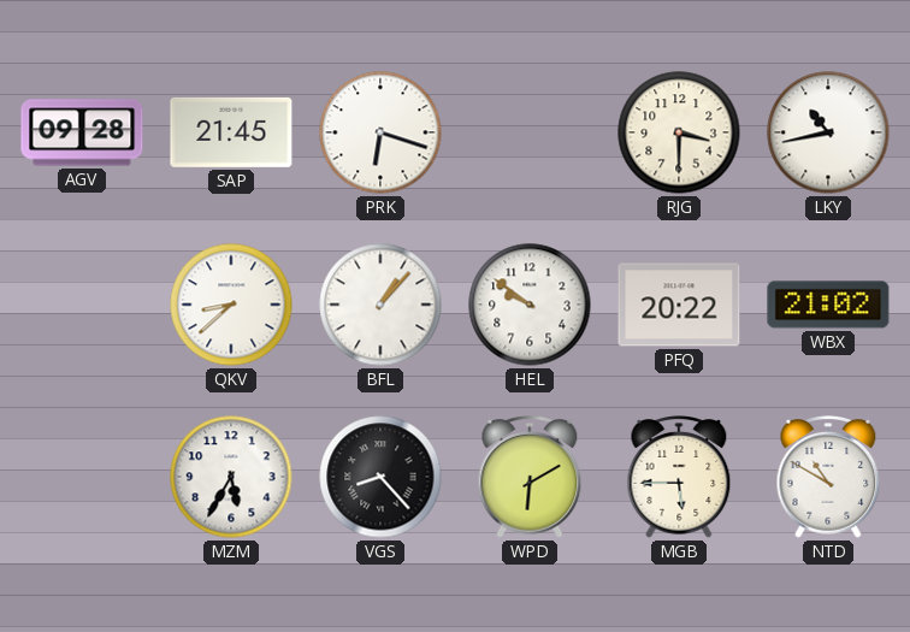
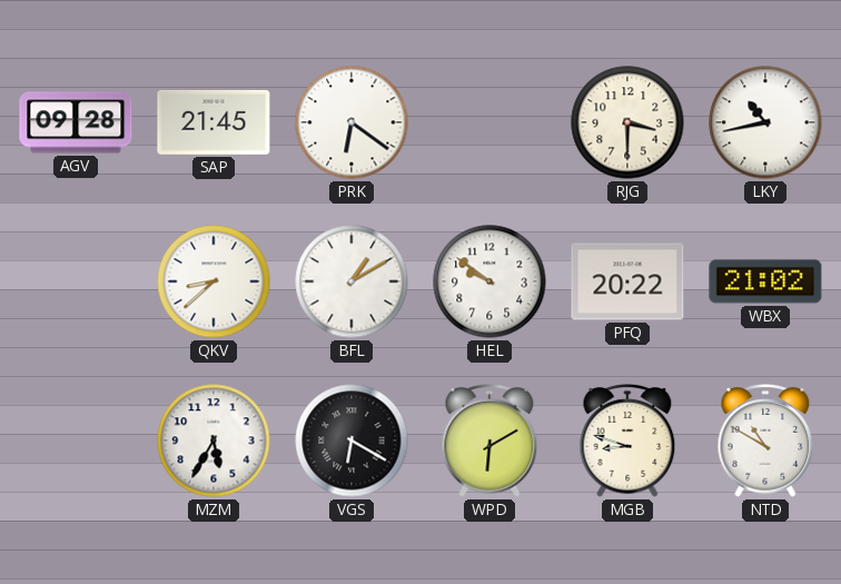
PRK: 6:18 -> 6:21 (352, 122)
BFL: 1:07 -> 1:10 (352, 281)
VGS: 8:23 -> 6:20 (352, 441)
MGB: 5:45 -> 8:48 (627, 442)
